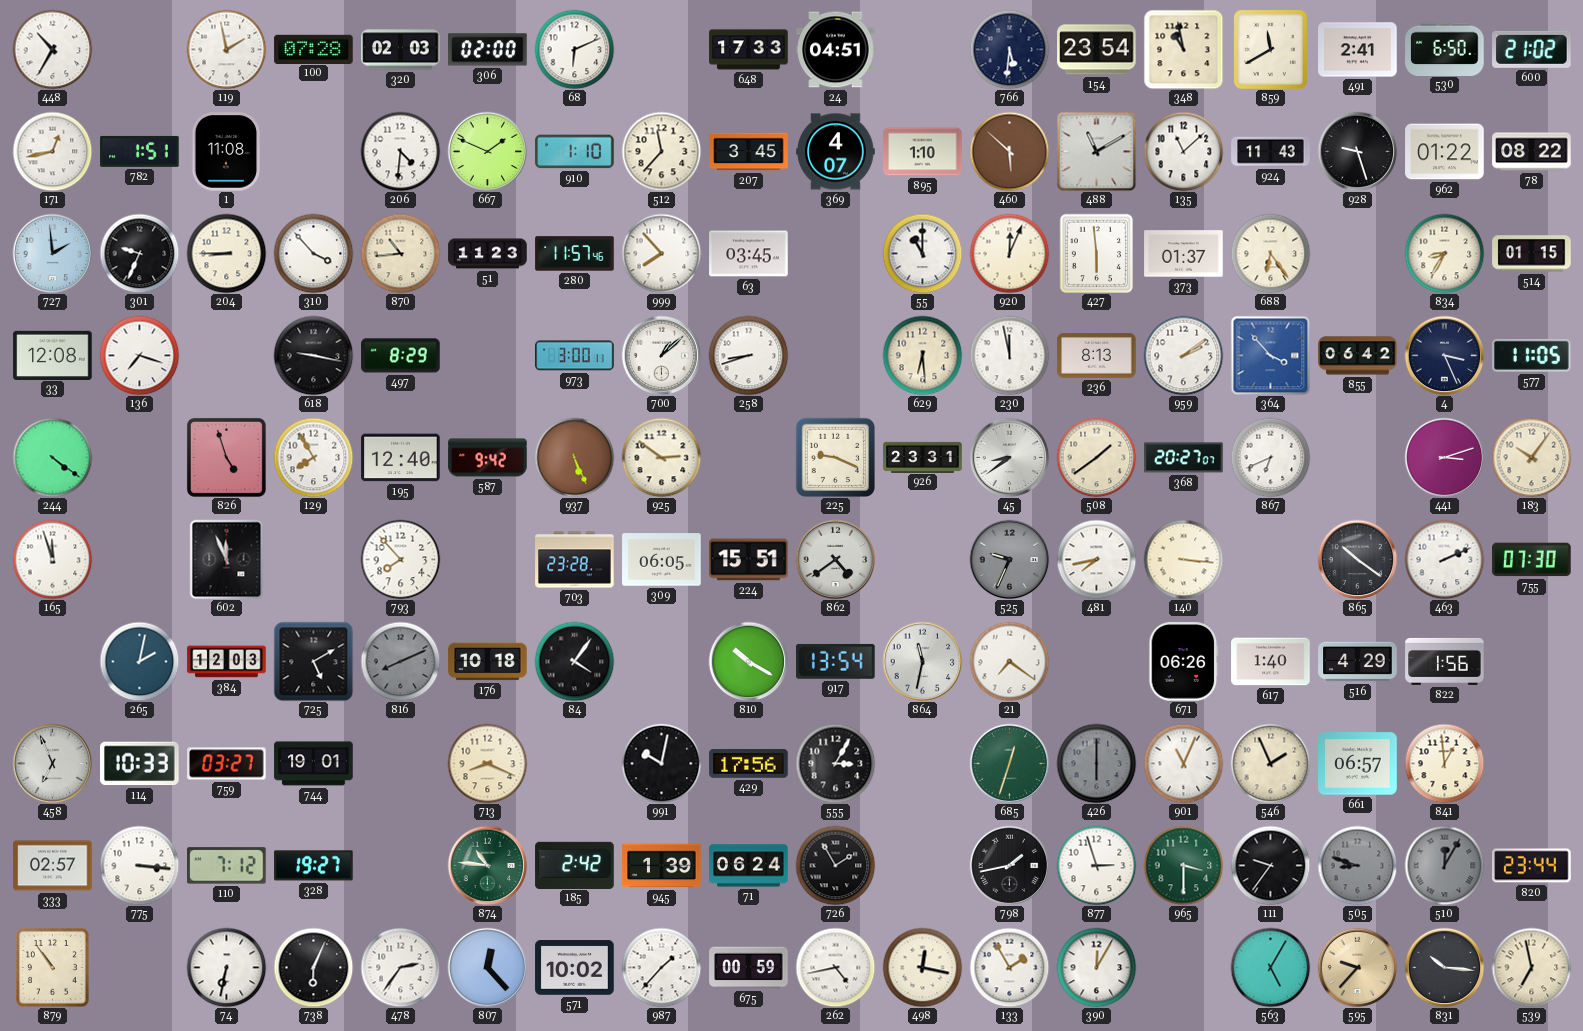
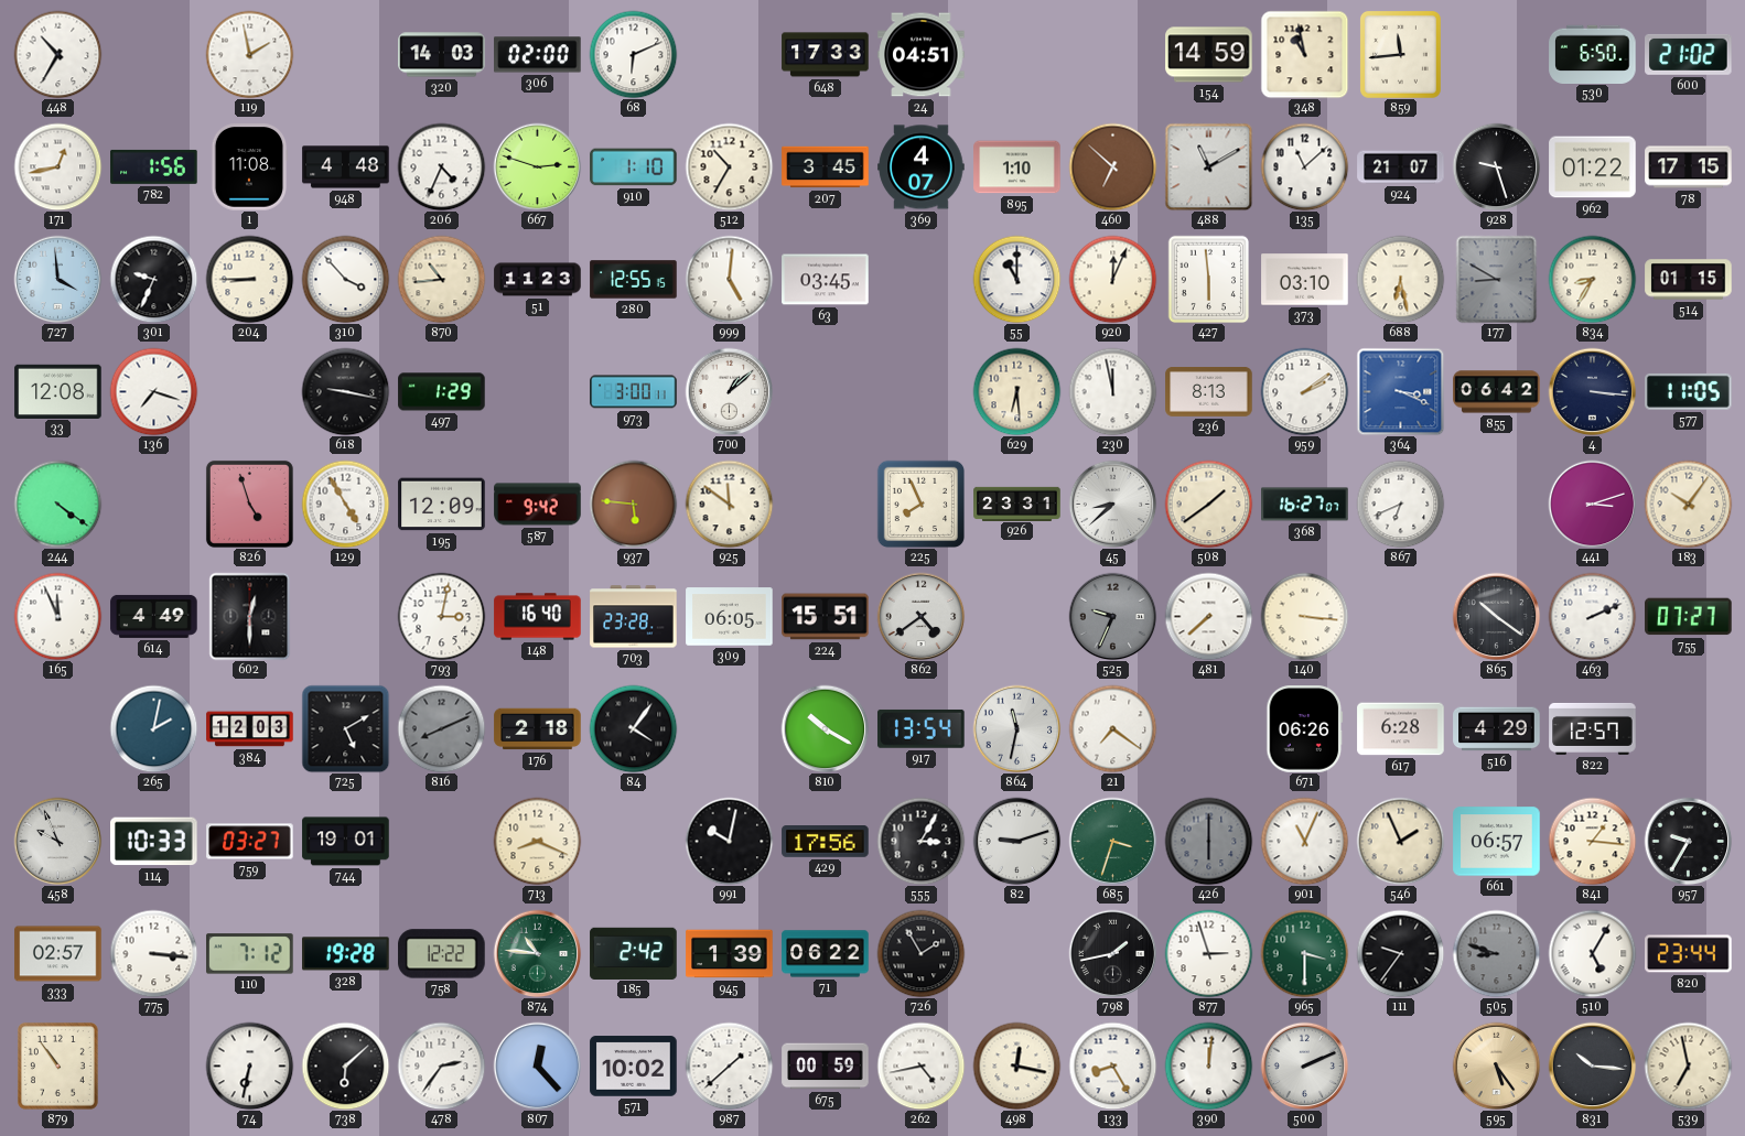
100: 07:28 -> none (314, 49)
320: 02:03 -> 14:03 (442, 55)
766: 5:31 -> none (1009, 49)
154: 23:54 -> 14:59 (1209, 55)
859: 11:40 -> 11:44 (1400, 54)
491: 2:41 -> none (1358, 50)
782: 1:51 -> 1:56 (154, 166)
948: none -> 4:48 (346, 167)
206: 4:31 -> 4:34 (441, 166)
667: 1:49 -> 2:48 (537, 166)
512: 11:37 -> 10:35 (729, 166)
460: 5:52 -> 6:52 (1112, 166)
924: 11:43 -> 21:07 (1401, 167)
78: 08:22 -> 17:15 (1689, 167)
727: 1:59 -> 3:59 (57, 279)
280: 11:57 -> 12:55 (634, 280)
999: 7:53 -> 5:01 (729, 279)
373: 01:37 -> 03:10 (1305, 280)
688: 6:24 -> 6:28 (1400, 279)
177: none -> 8:50 (1497, 279)
497: 8:29 -> 1:29 (442, 392)
258: 8:42 -> none (748, 355)
364: 3:53 -> 3:19 (1400, 391)
4: 3:26 -> 3:16 (1592, 391)
129: 7:55 -> 4:55 (345, 504)
195: 12:40 -> 12:09 (442, 505)
937: 5:26 -> 5:46 (633, 504)
925: 2:51 -> 11:51 (729, 504)
225: 9:19 -> 7:56 (920, 504)
45: 8:39 -> 8:38 (1112, 504)
368: 20:27 -> 16:27 (1305, 505)
165: 11:57 -> 11:56 (57, 616)
614: none -> 4:49 (154, 616)
602: 11:56 -> 12:30 (250, 616)
793: 7:53 -> 3:02 (441, 616)
148: none -> 16:40 (538, 617)
481: 7:43 -> 7:38 (1208, 616)
755: 07:30 -> 07:27 (1689, 617)
176: 10:18 -> 2:18 (538, 729)
617: 1:40 -> 6:28 (1401, 729)
822: 1:56 -> 12:57 (1593, 728)
458: 6:56 -> 9:56 (57, 841)
82: none -> 9:12 (1016, 841)
685: 12:33 -> 3:33 (1112, 841)
841: 12:59 -> 1:16 (1592, 841)
957: none -> 9:35 (1688, 841)
328: 19:27 -> 19:28 (346, 954)
758: none -> 12:22 (442, 954)
71: 06:24 -> 06:22 (826, 954)
510: 12:05 -> 5:05 (1592, 953)
510 dial: grey -> white (1592, 953)
738: 6:04 -> 6:08 (345, 1065)
987: 1:37 -> 1:38 (729, 1065)
133: 1:55 -> 8:25 (1112, 1065)
390: 12:05 -> 12:01 (1208, 1065)
500: none -> 2:11 (1304, 1065)
563: 5:05 -> none (1270, 967)
595: 9:37 -> 5:24 (1496, 1065)
